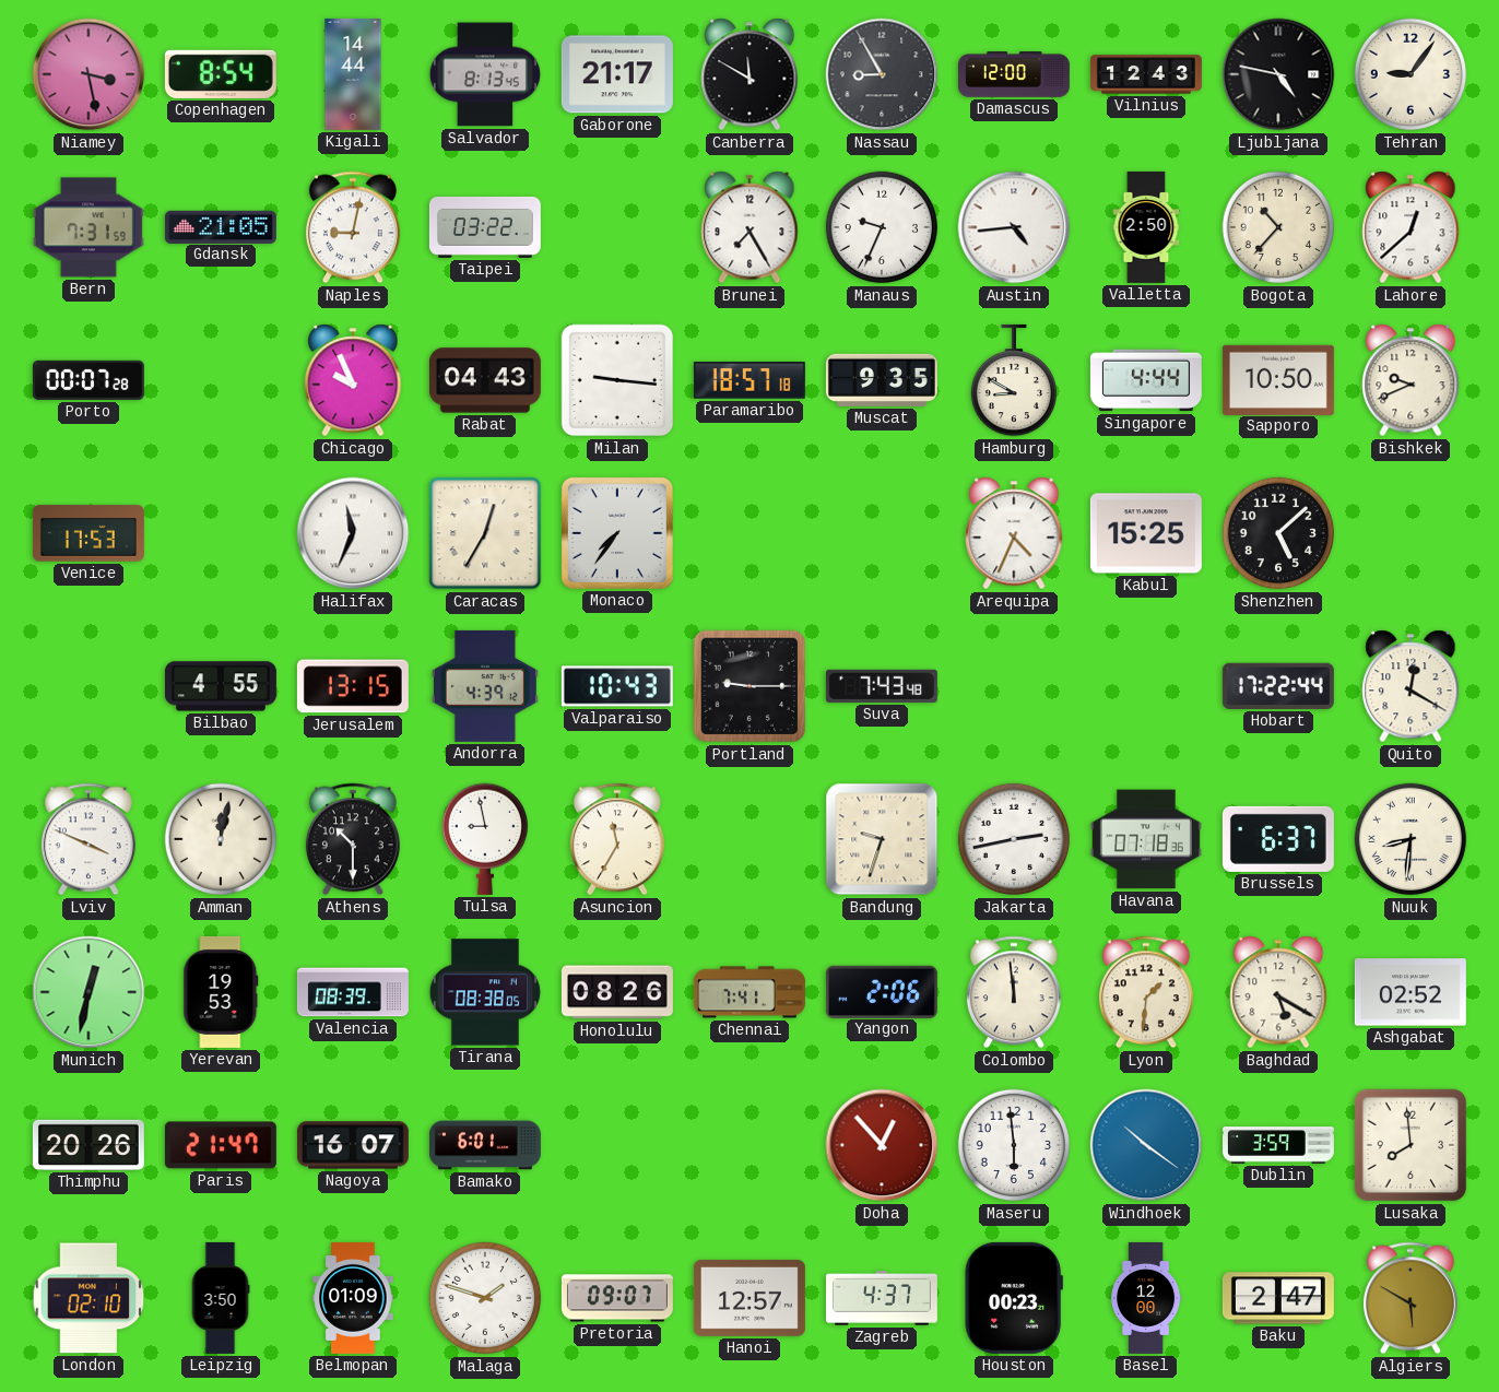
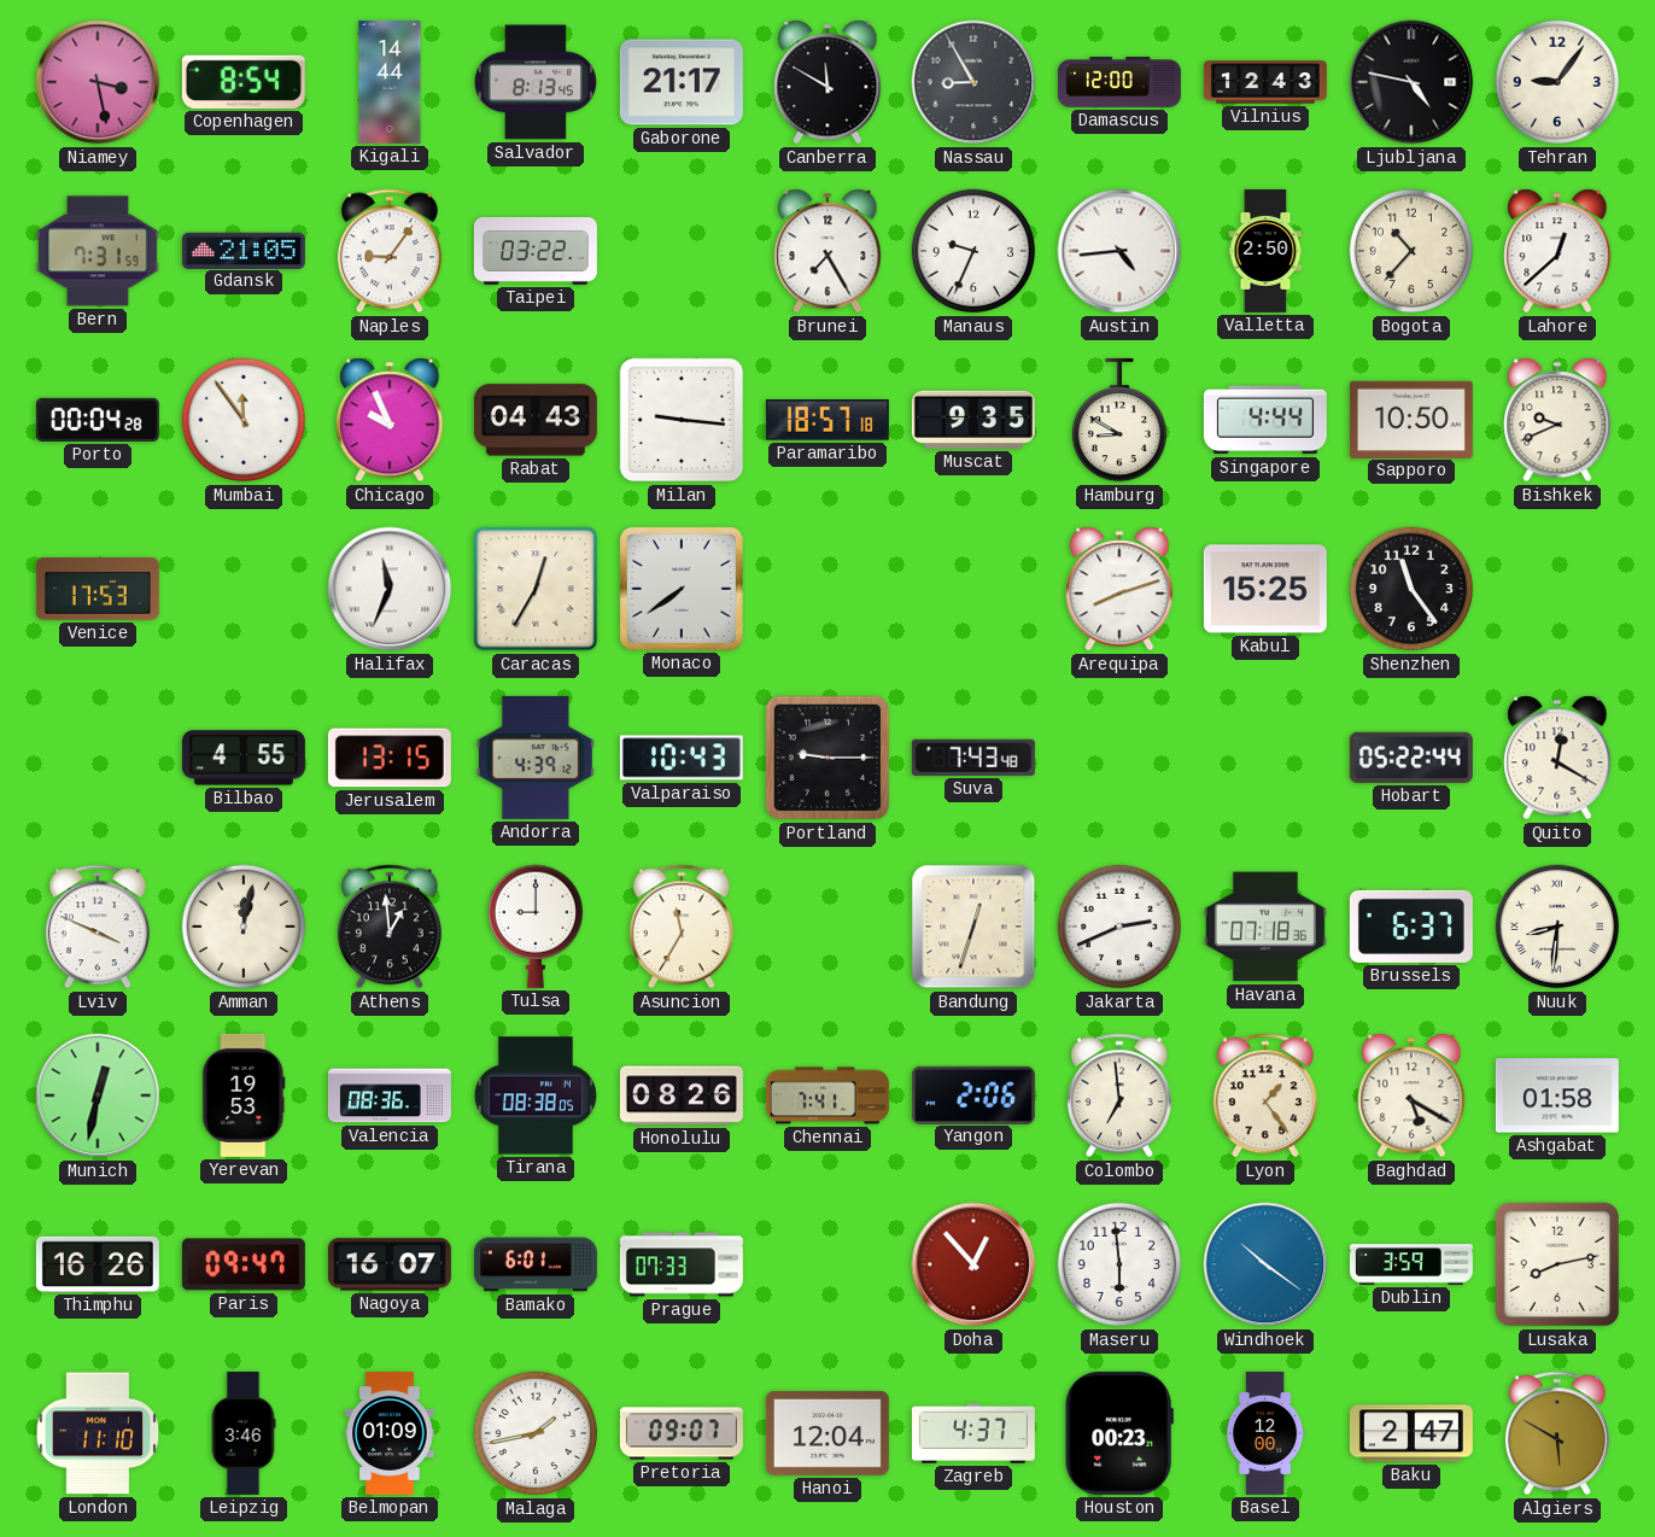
Naples: 9:02 -> 9:06 (390, 251)
Porto: 00:07 -> 00:04 (98, 420)
Mumbai: none -> 11:54 (244, 420)
Monaco: 7:36 -> 7:39 (682, 589)
Arequipa: 4:34 -> 8:12 (1119, 589)
Shenzhen: 5:08 -> 11:24 (1411, 589)
Hobart: 17:22 -> 05:22 (1411, 758)
Athens: 10:30 -> 12:59 (390, 927)
Tulsa: 8:58 -> 9:00 (534, 927)
Bandung: 9:33 -> 12:33 (973, 927)
Jakarta: 2:43 -> 2:41 (1119, 927)
Valencia: 08:39 -> 08:36 (390, 1095)
Colombo: 11:59 -> 6:59 (1119, 1095)
Lyon: 1:31 -> 1:24 (1265, 1095)
Ashgabat: 02:52 -> 01:58 (1557, 1095)
Thimphu: 20:26 -> 16:26 (98, 1264)
Paris: 21:47 -> 09:47 (244, 1264)
Prague: none -> 07:33 (682, 1264)
Lusaka: 7:59 -> 8:13 (1557, 1264)
London: 02:10 -> 11:10 (98, 1433)
Leipzig: 3:50 -> 3:46 (244, 1433)
Malaga: 1:48 -> 1:43 (536, 1433)
Hanoi: 12:57 -> 12:04 (827, 1433)
